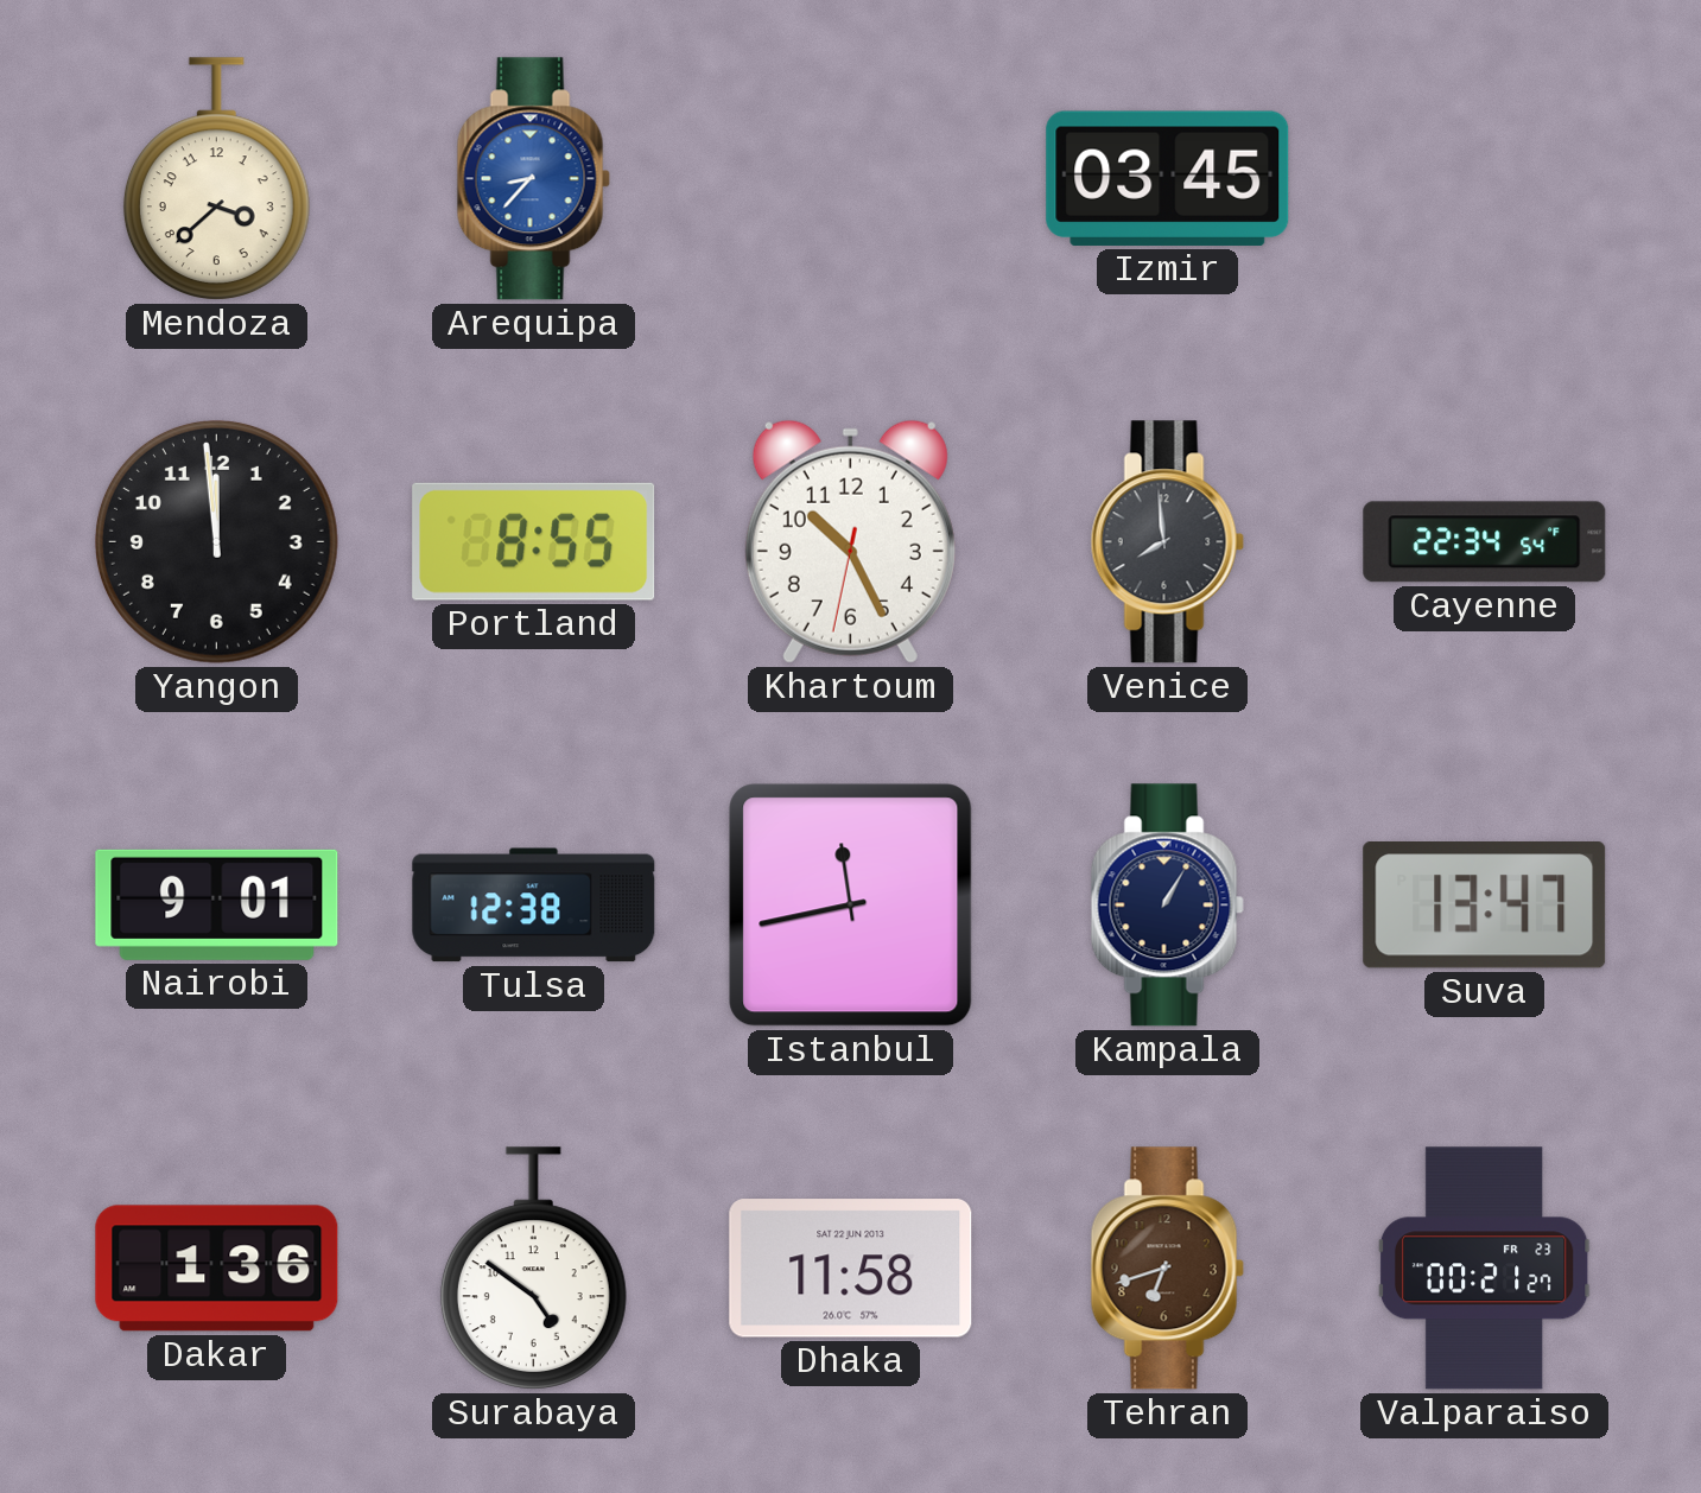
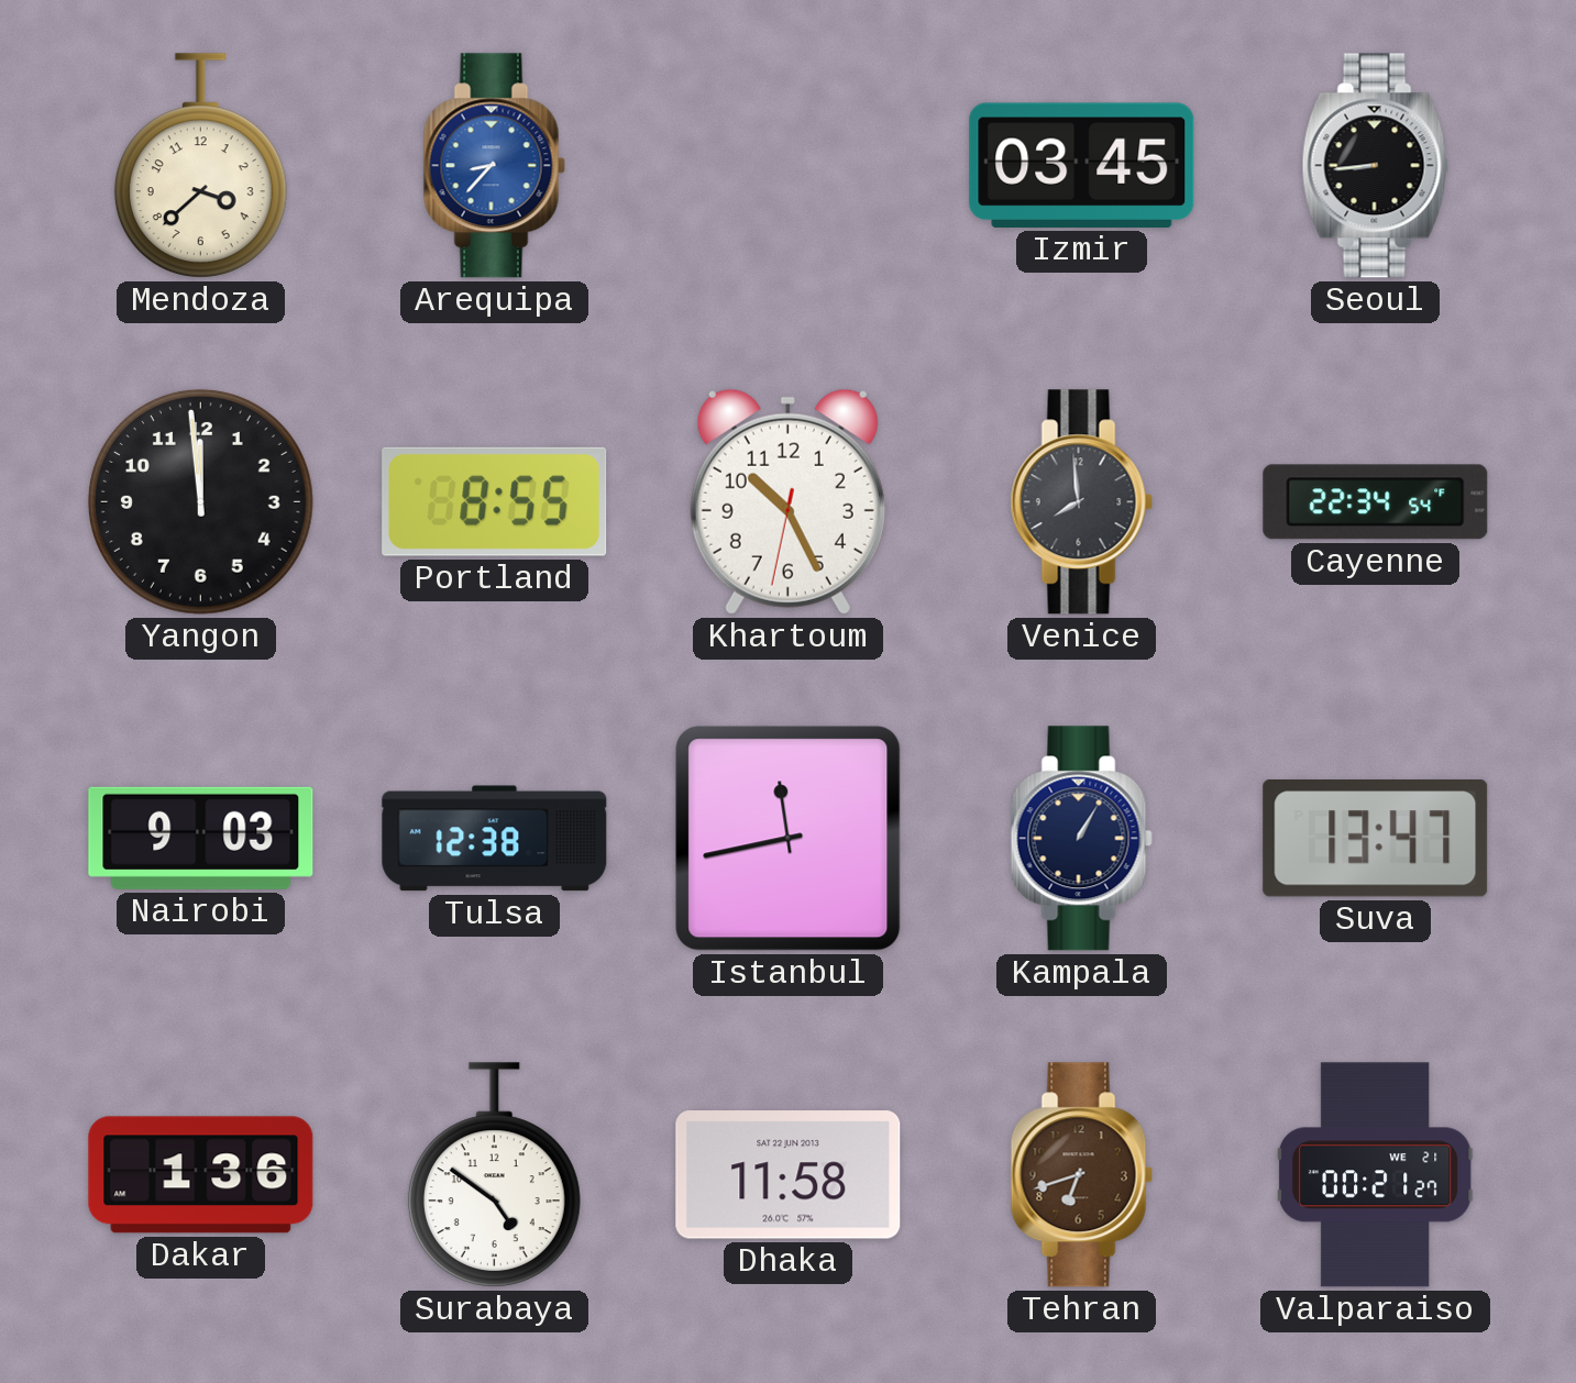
Seoul: none -> 8:44 (1375, 166)
Nairobi: 9:01 -> 9:03 (201, 838)
Valparaiso date: FR 23 -> WE 21 (1375, 1175)
